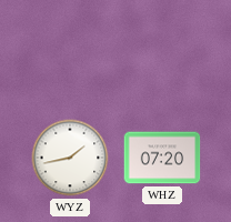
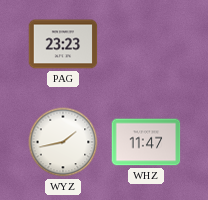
PAG: none -> 23:23 (63, 44)
WHZ: 07:20 -> 11:47 (146, 142)
